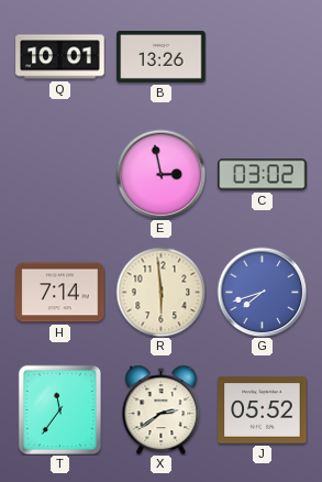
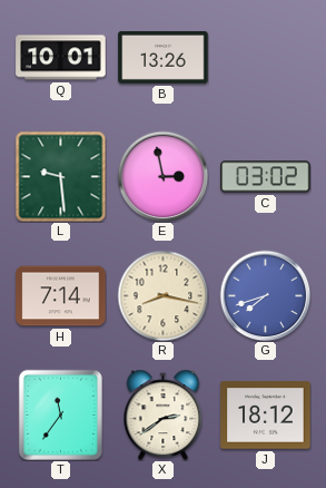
L: none -> 9:29 (60, 176)
R: 5:59 -> 8:17 (162, 295)
J: 05:52 -> 18:12 (266, 416)
